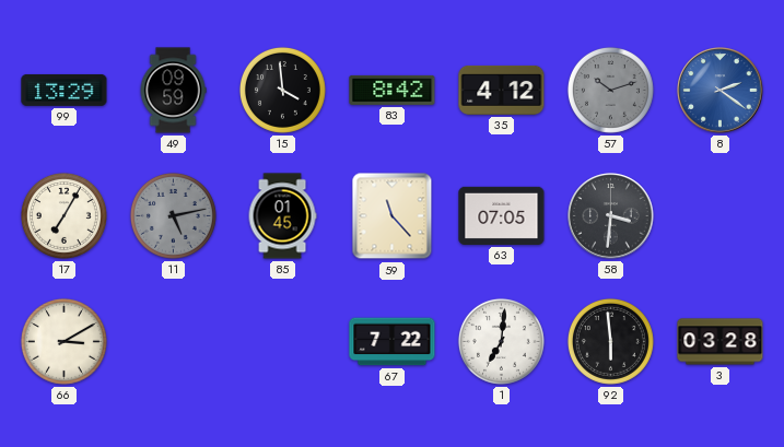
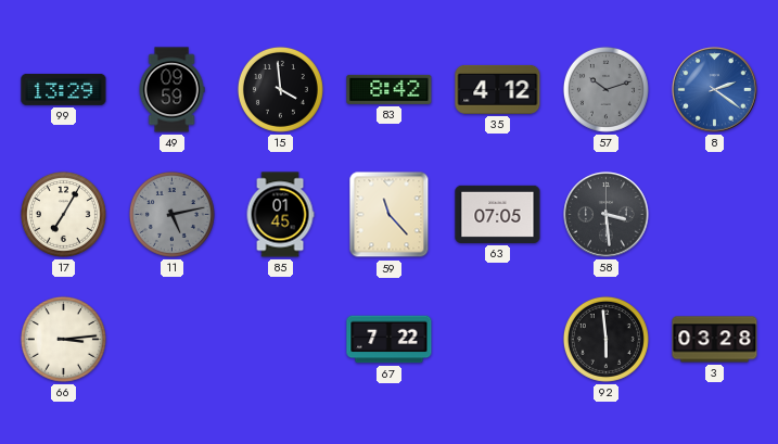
58: 3:31 -> 3:29 (607, 215)
66: 3:10 -> 3:14 (63, 339)
1: 7:01 -> none (501, 341)
